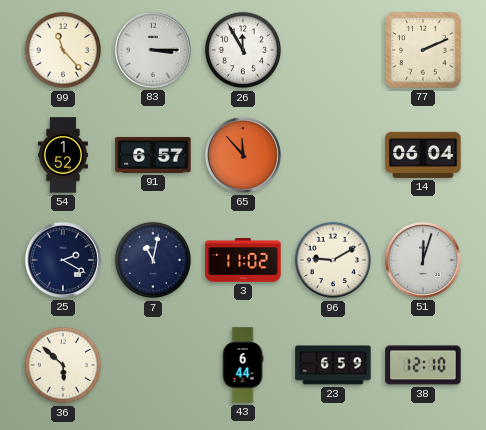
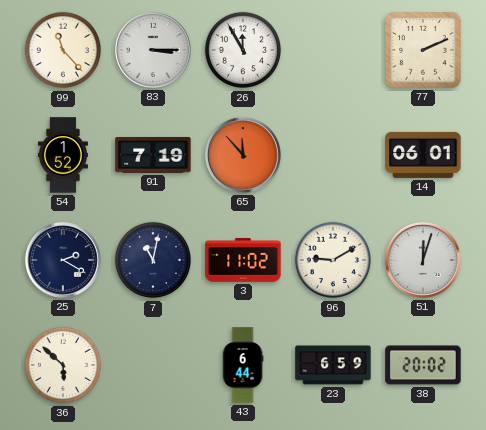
91: 6:57 -> 7:19 (153, 155)
14: 06:04 -> 06:01 (423, 155)
38: 12:10 -> 20:02 (423, 365)
